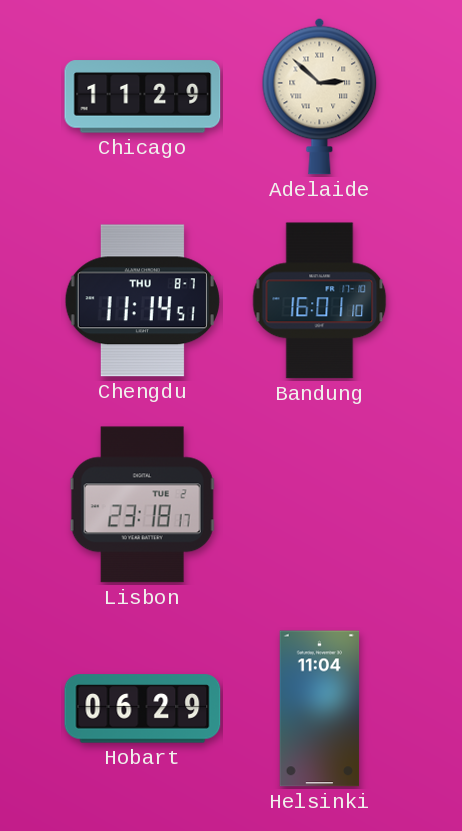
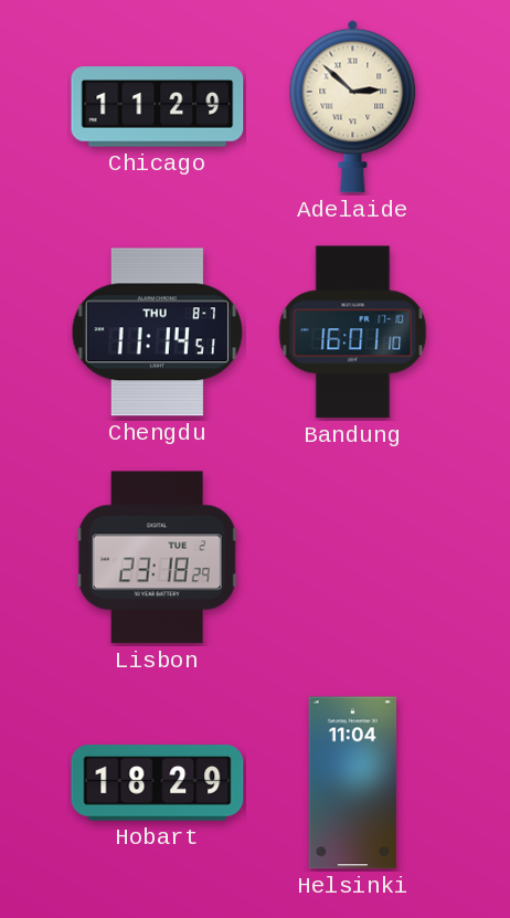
Lisbon: 23:18:17 -> 23:18:29 (158, 558)
Hobart: 06:29 -> 18:29 (158, 783)
